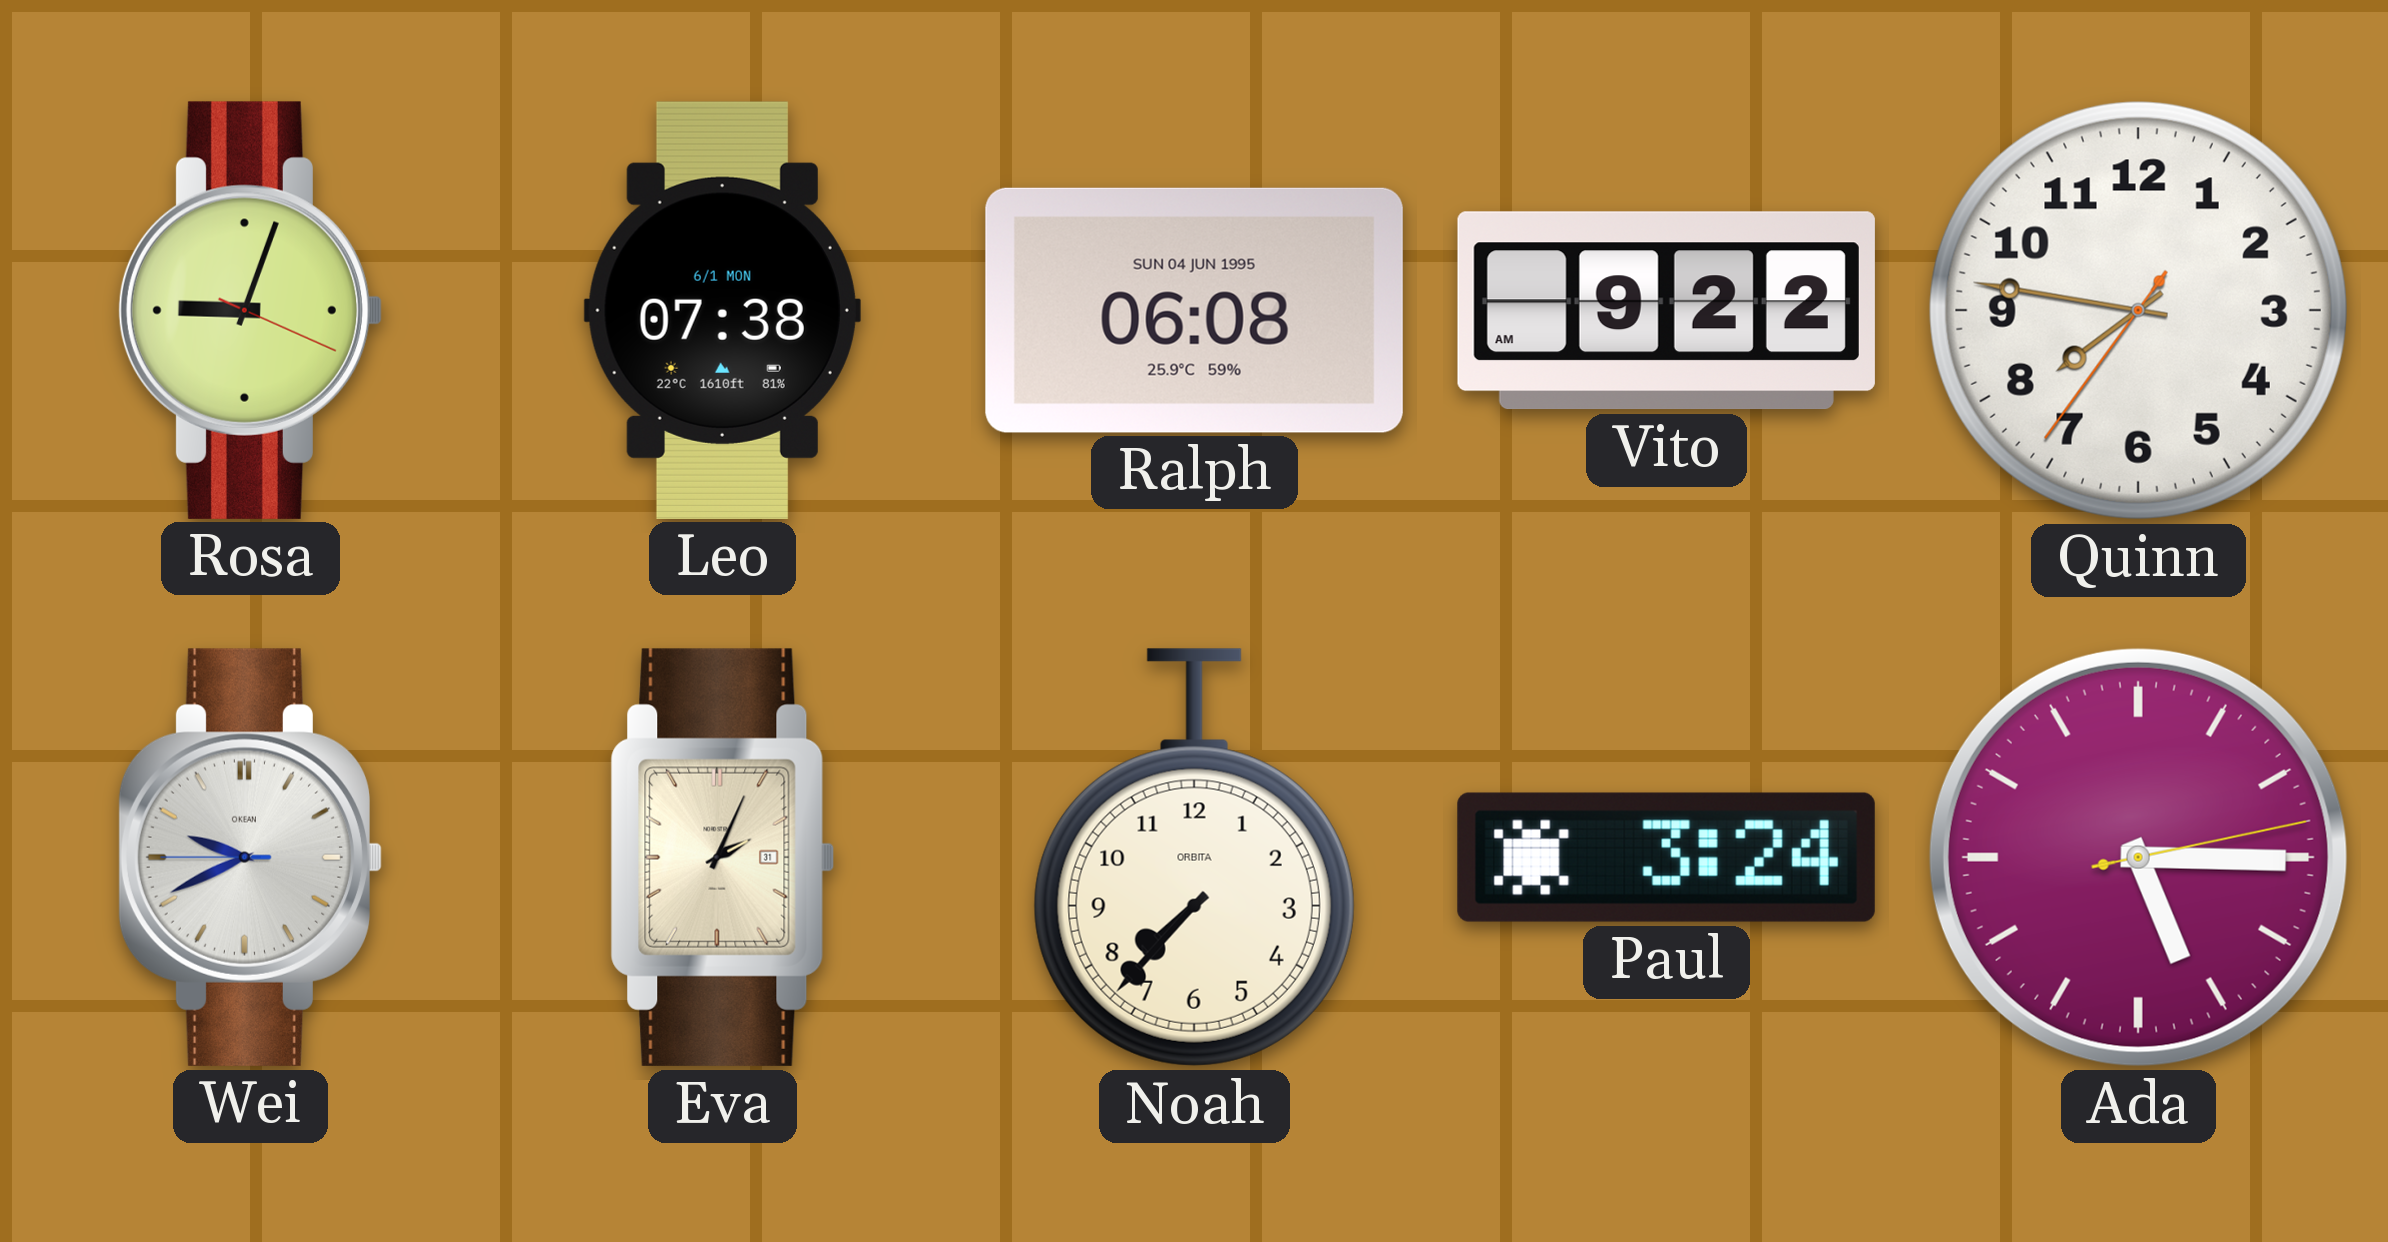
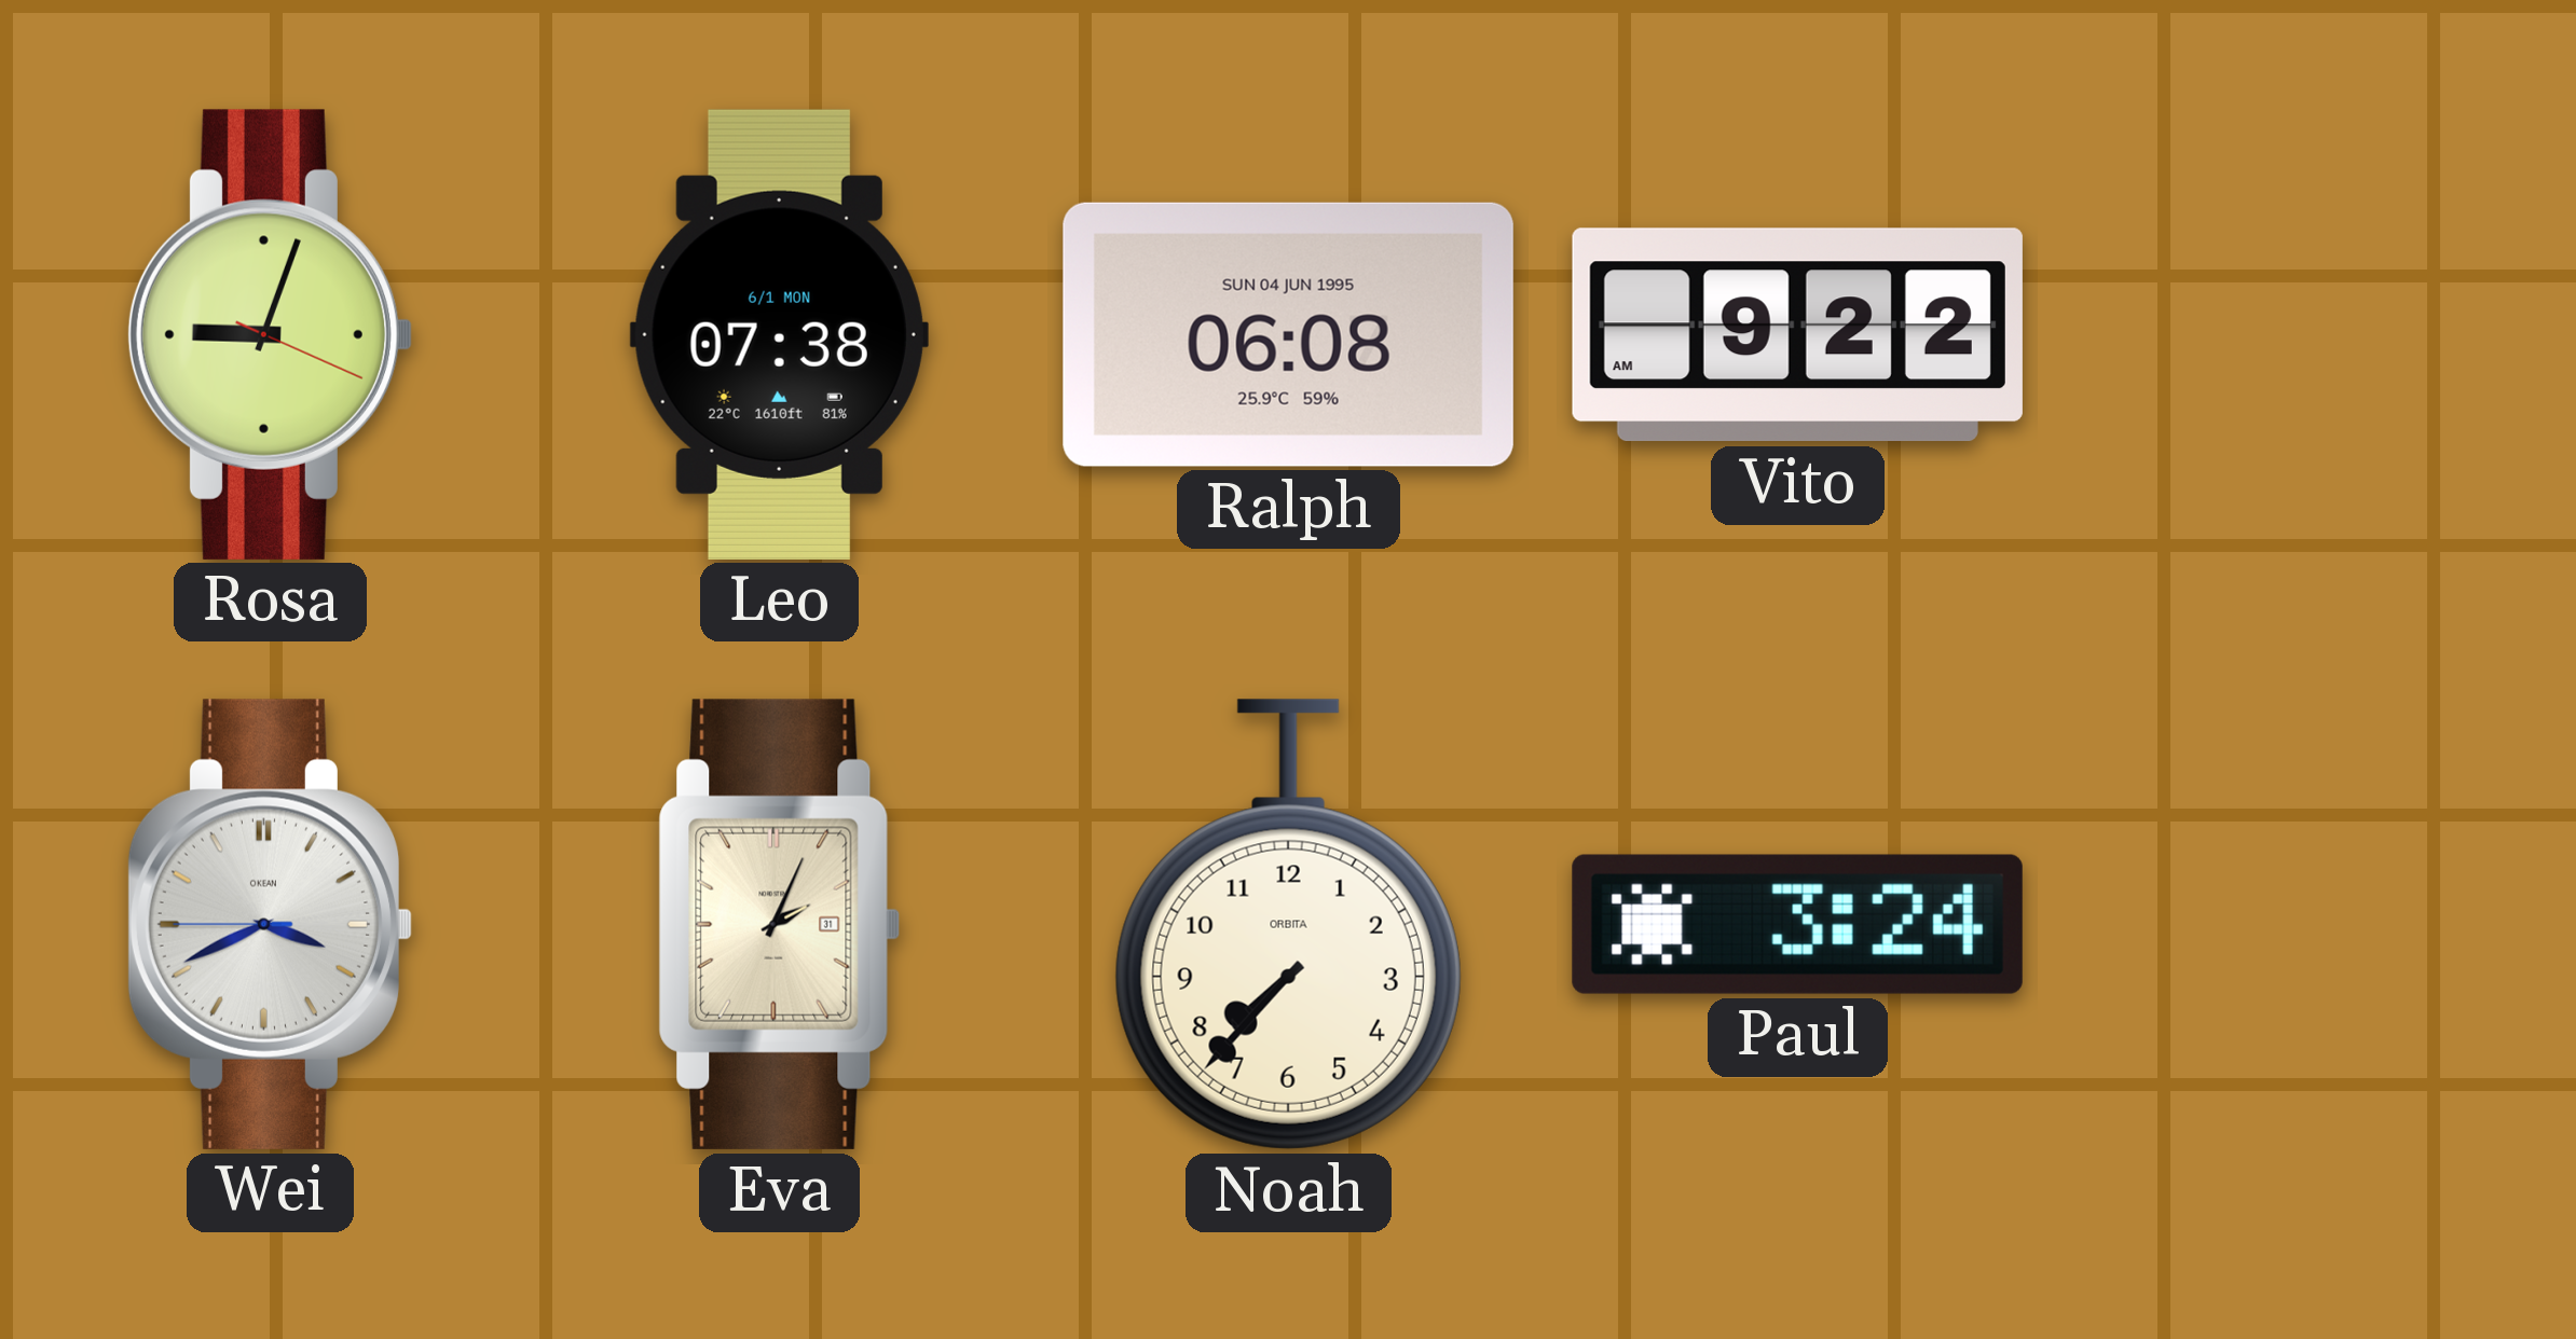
Quinn: 7:46 -> none (2138, 310)
Wei: 9:40 -> 3:40 (271, 924)
Ada: 5:15 -> none (2138, 857)
